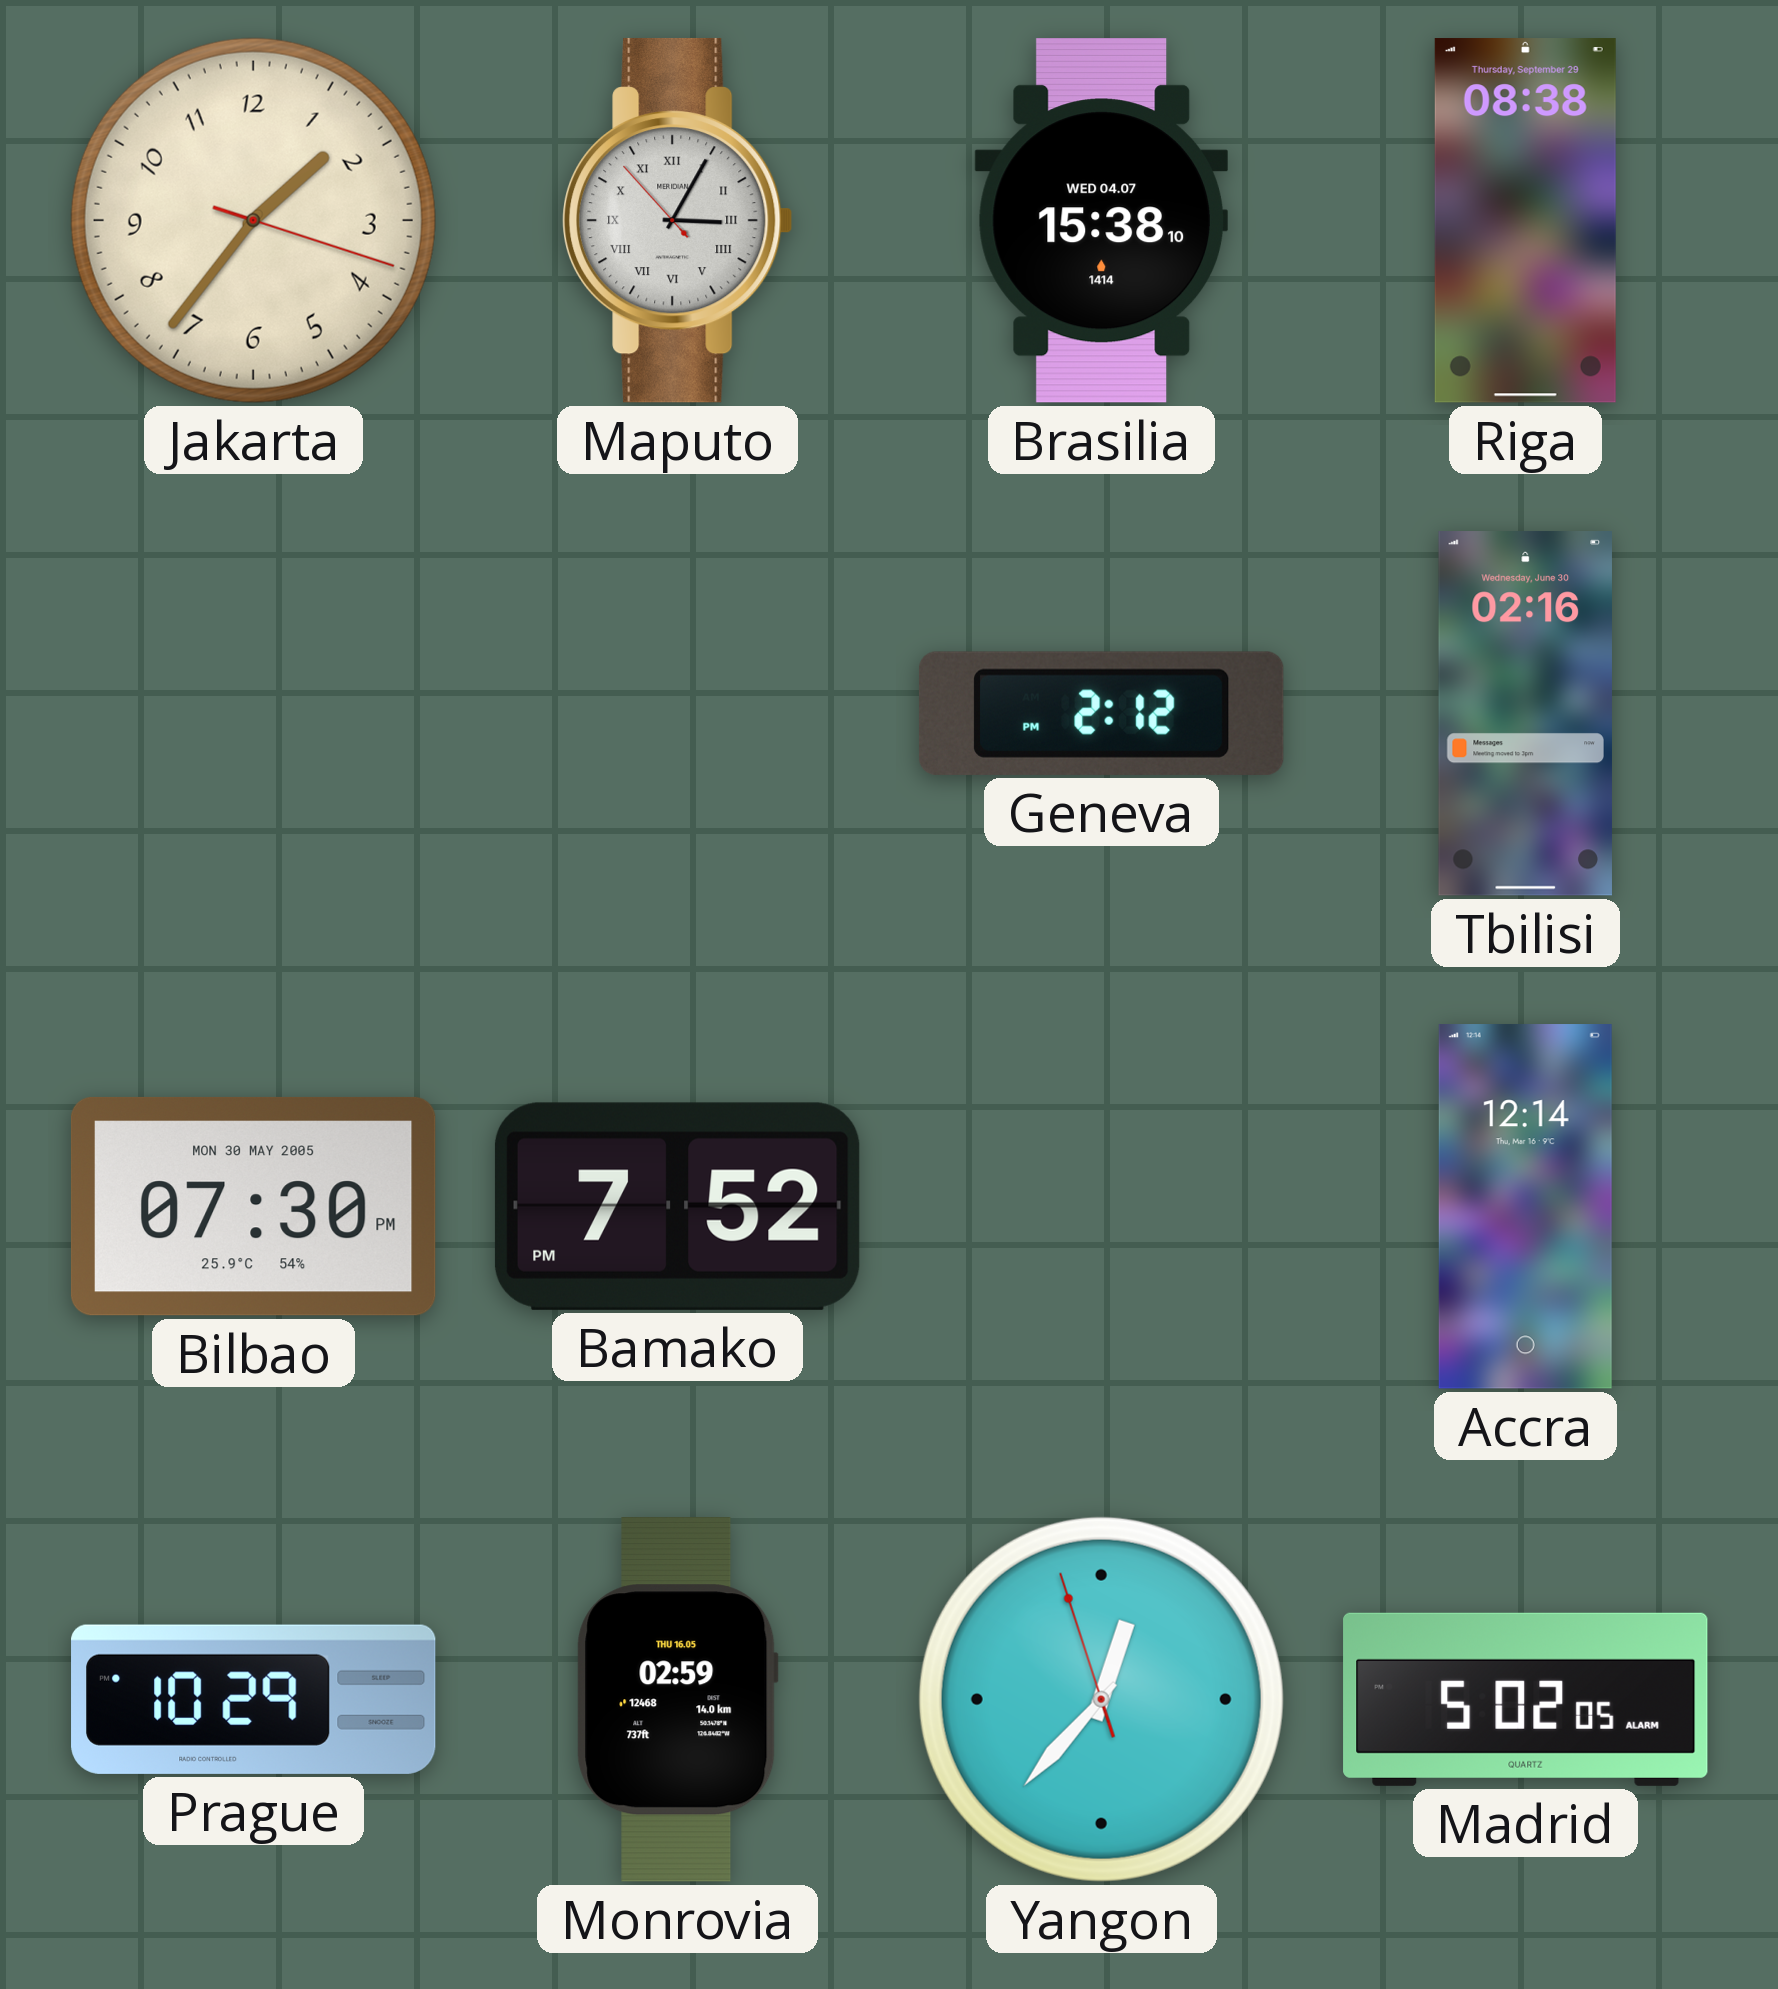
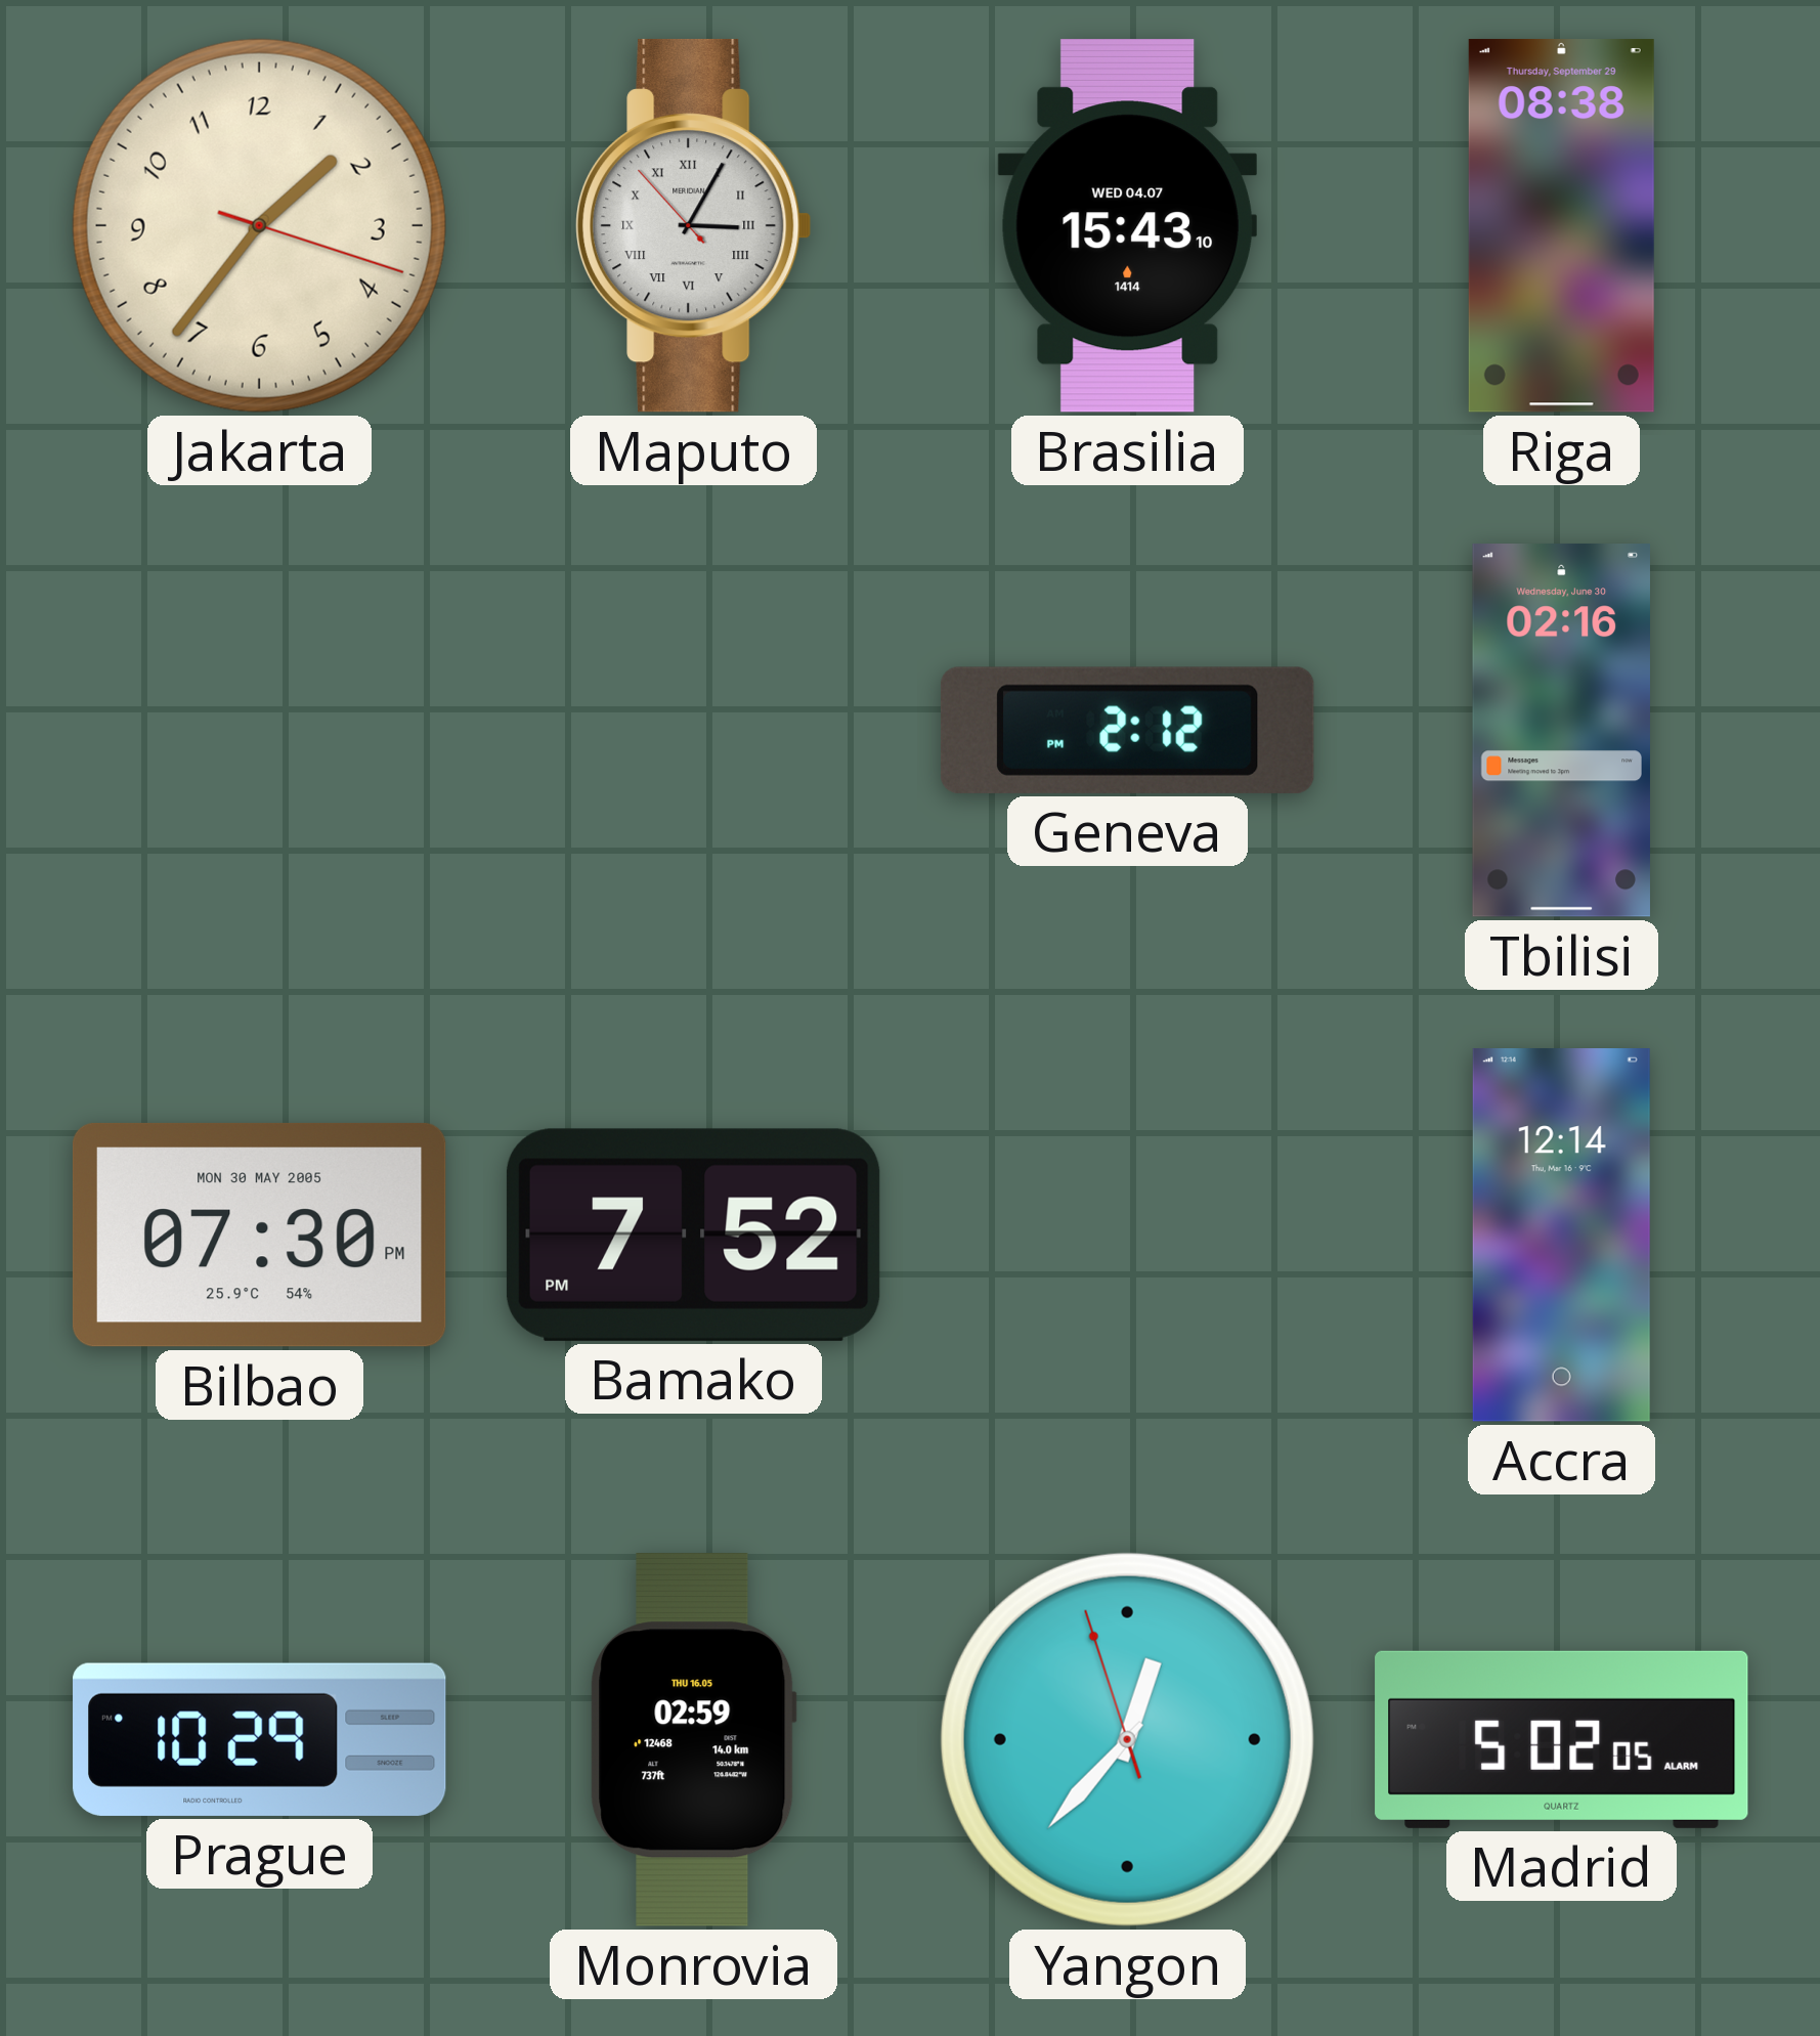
Brasilia: 15:38 -> 15:43 (1127, 226)
